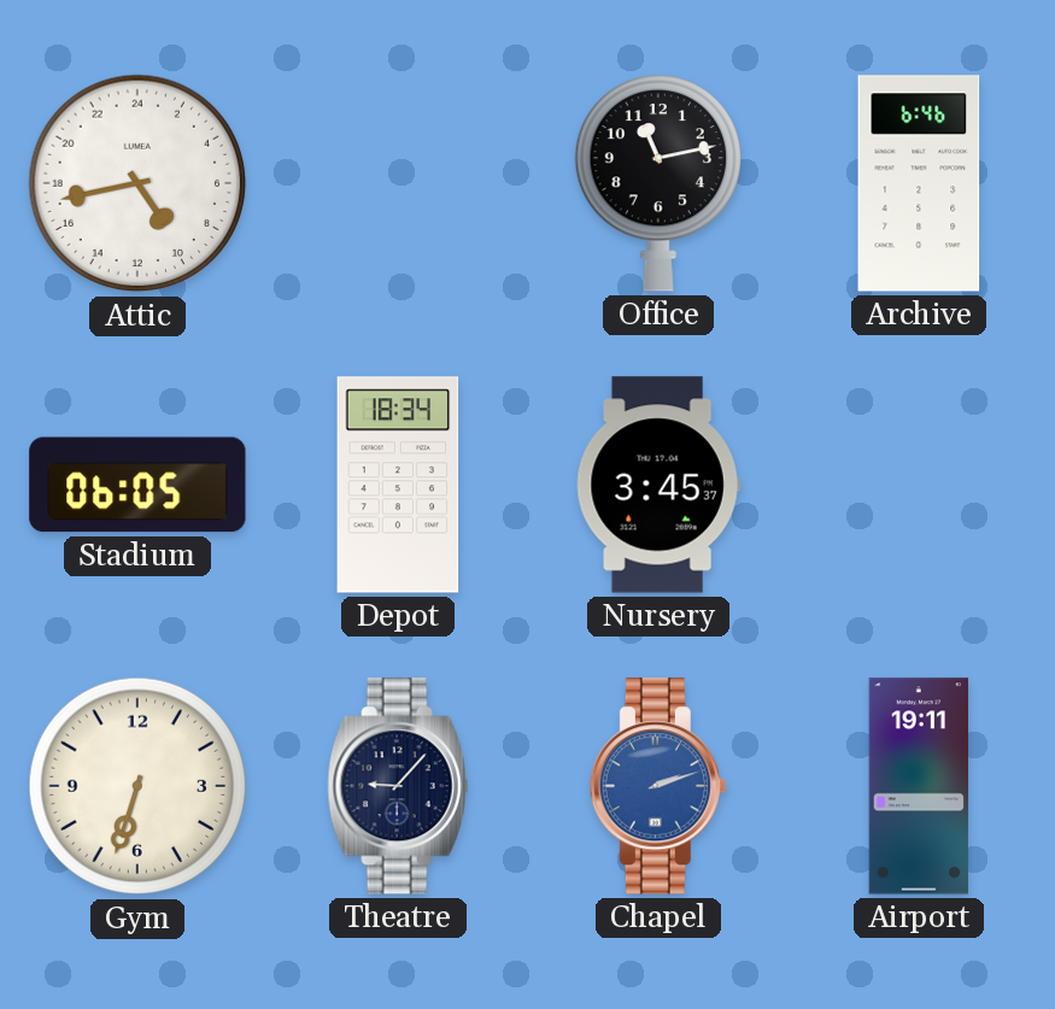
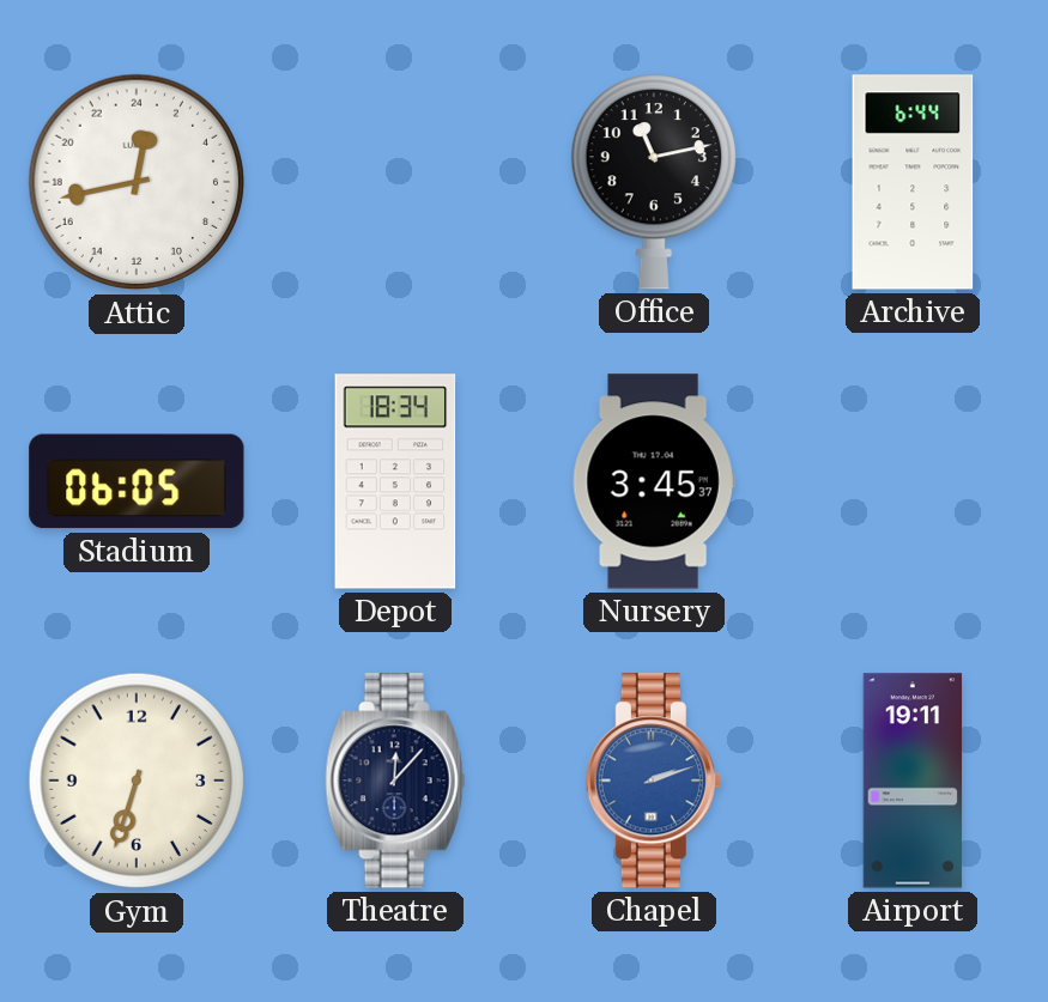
Attic: 9:43 -> 0:43 (137, 182)
Archive: 6:46 -> 6:44 (913, 182)
Theatre: 9:07 -> 12:07 (395, 781)
